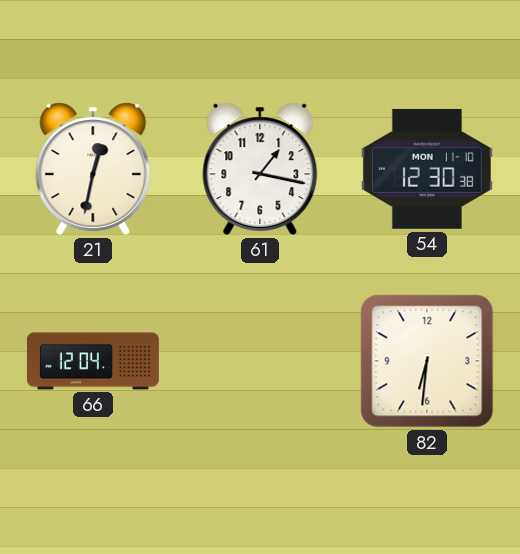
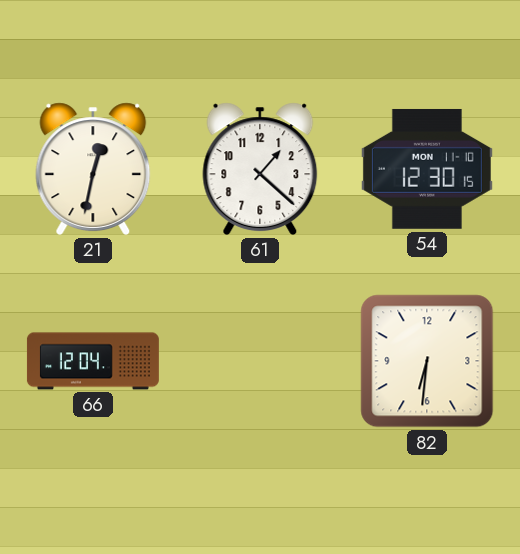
61: 1:17 -> 1:22 (260, 169)
54: 12:30:38 -> 12:30:15 (427, 169)
